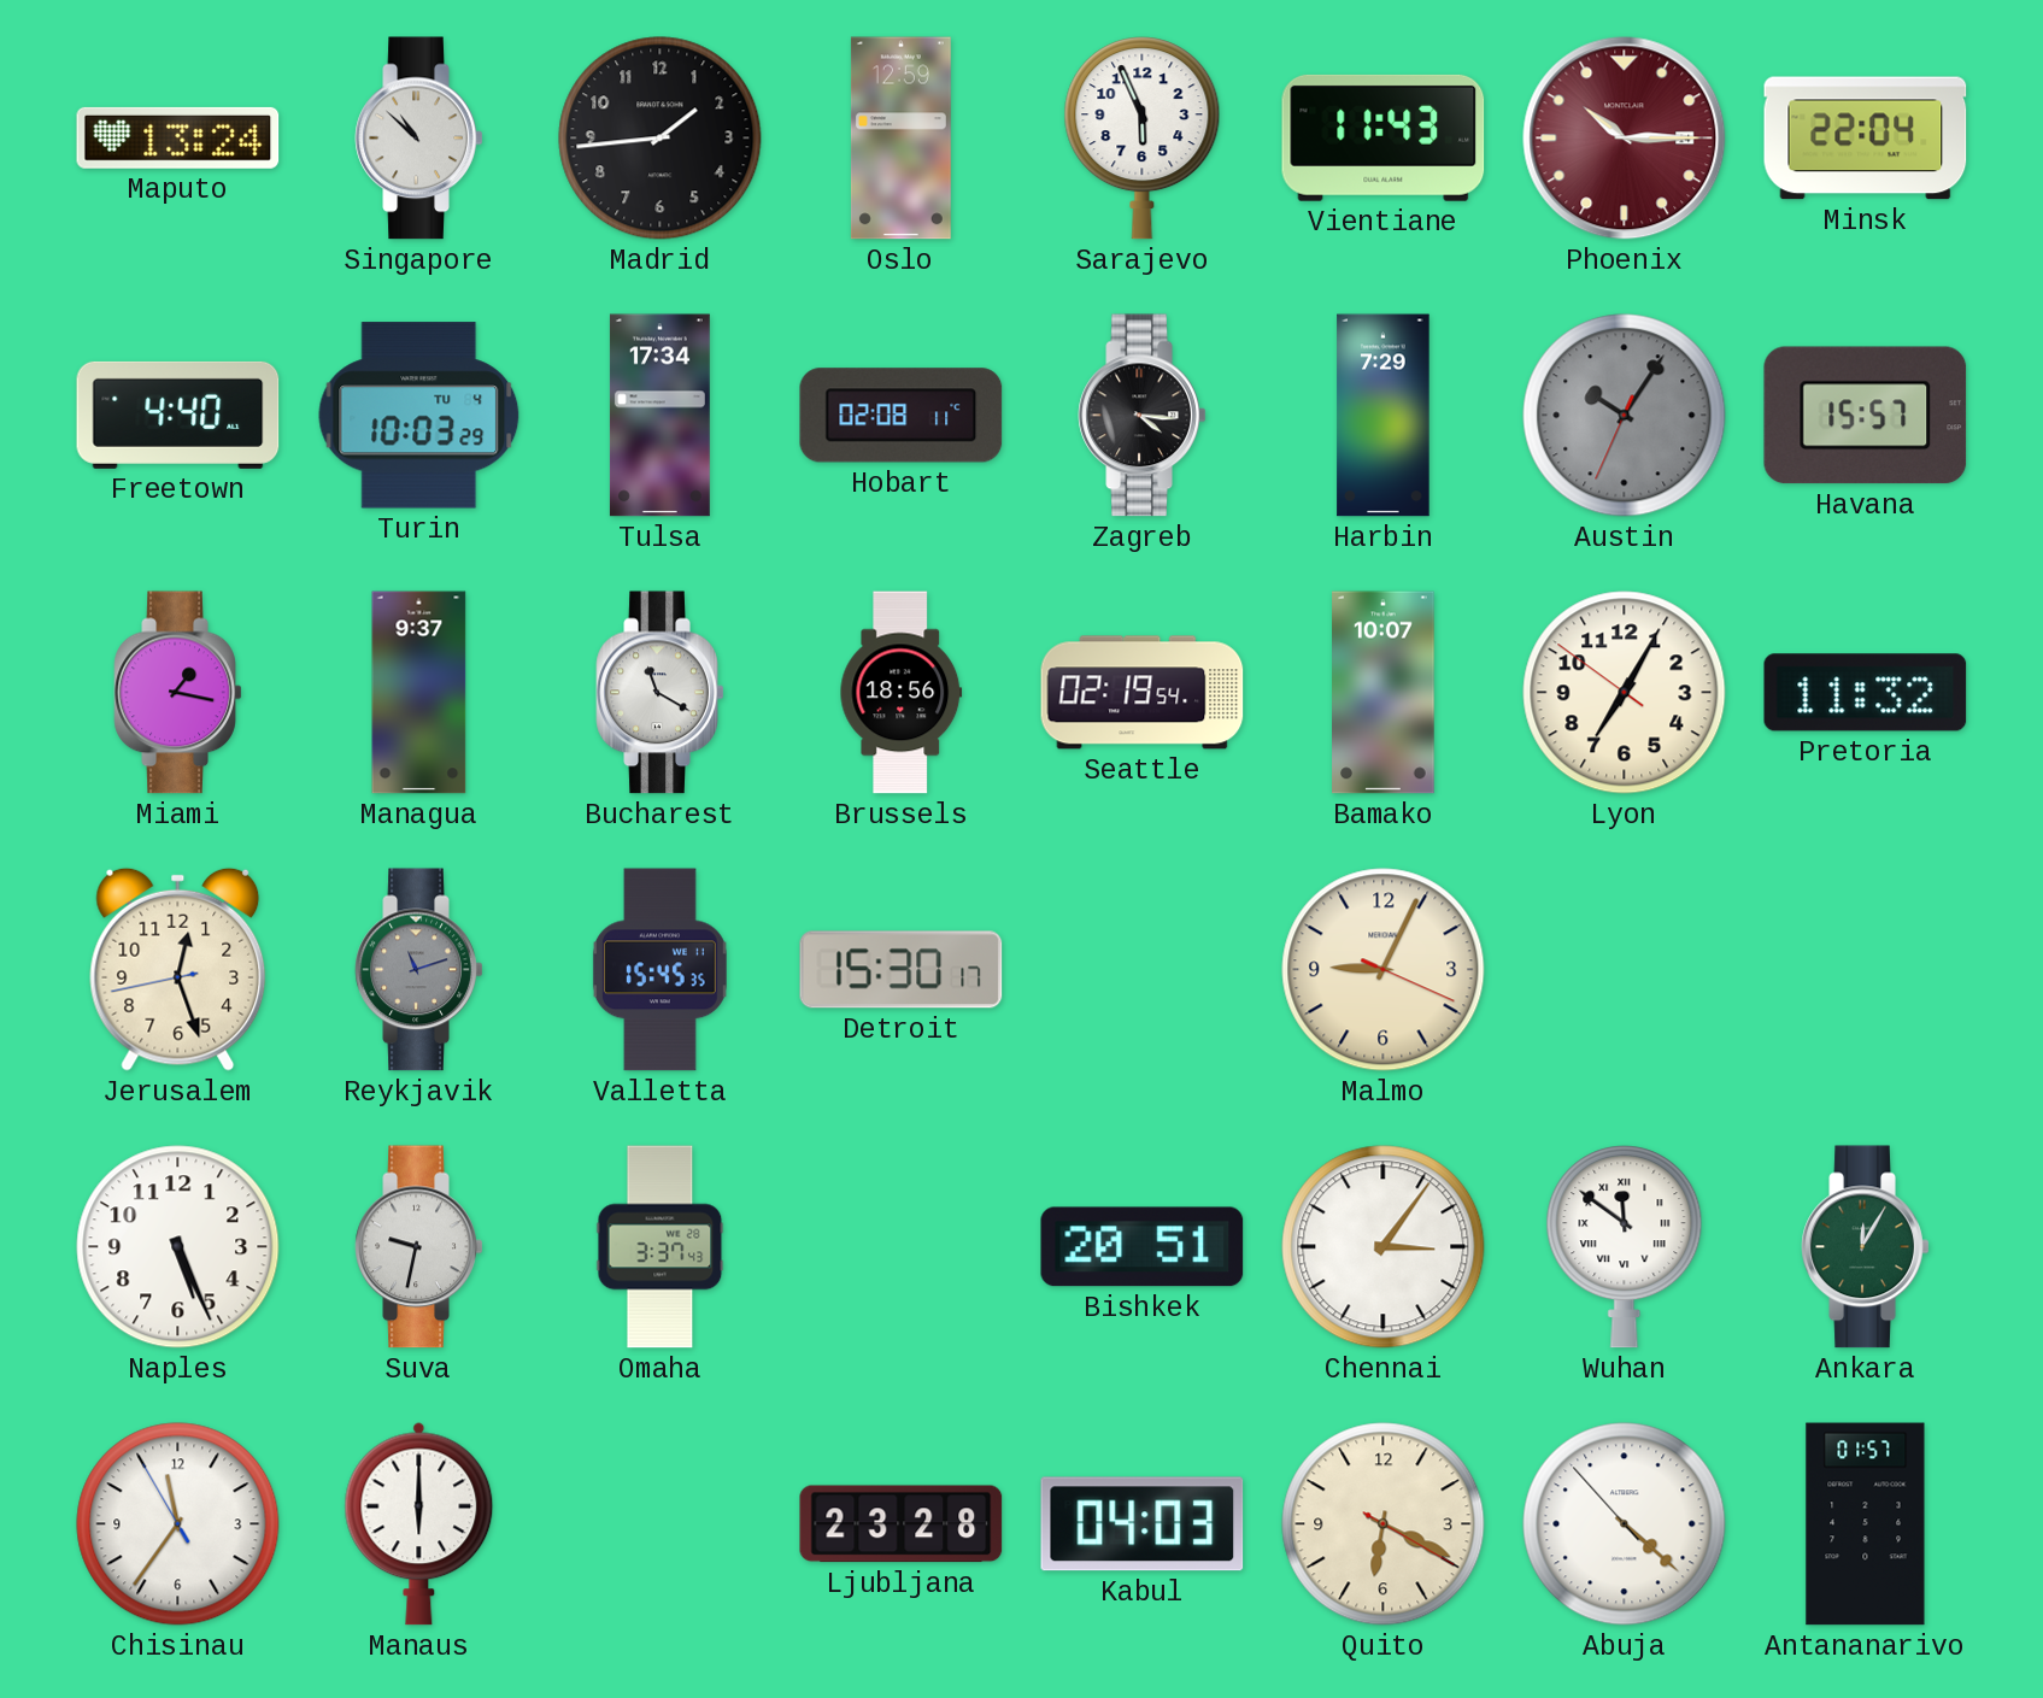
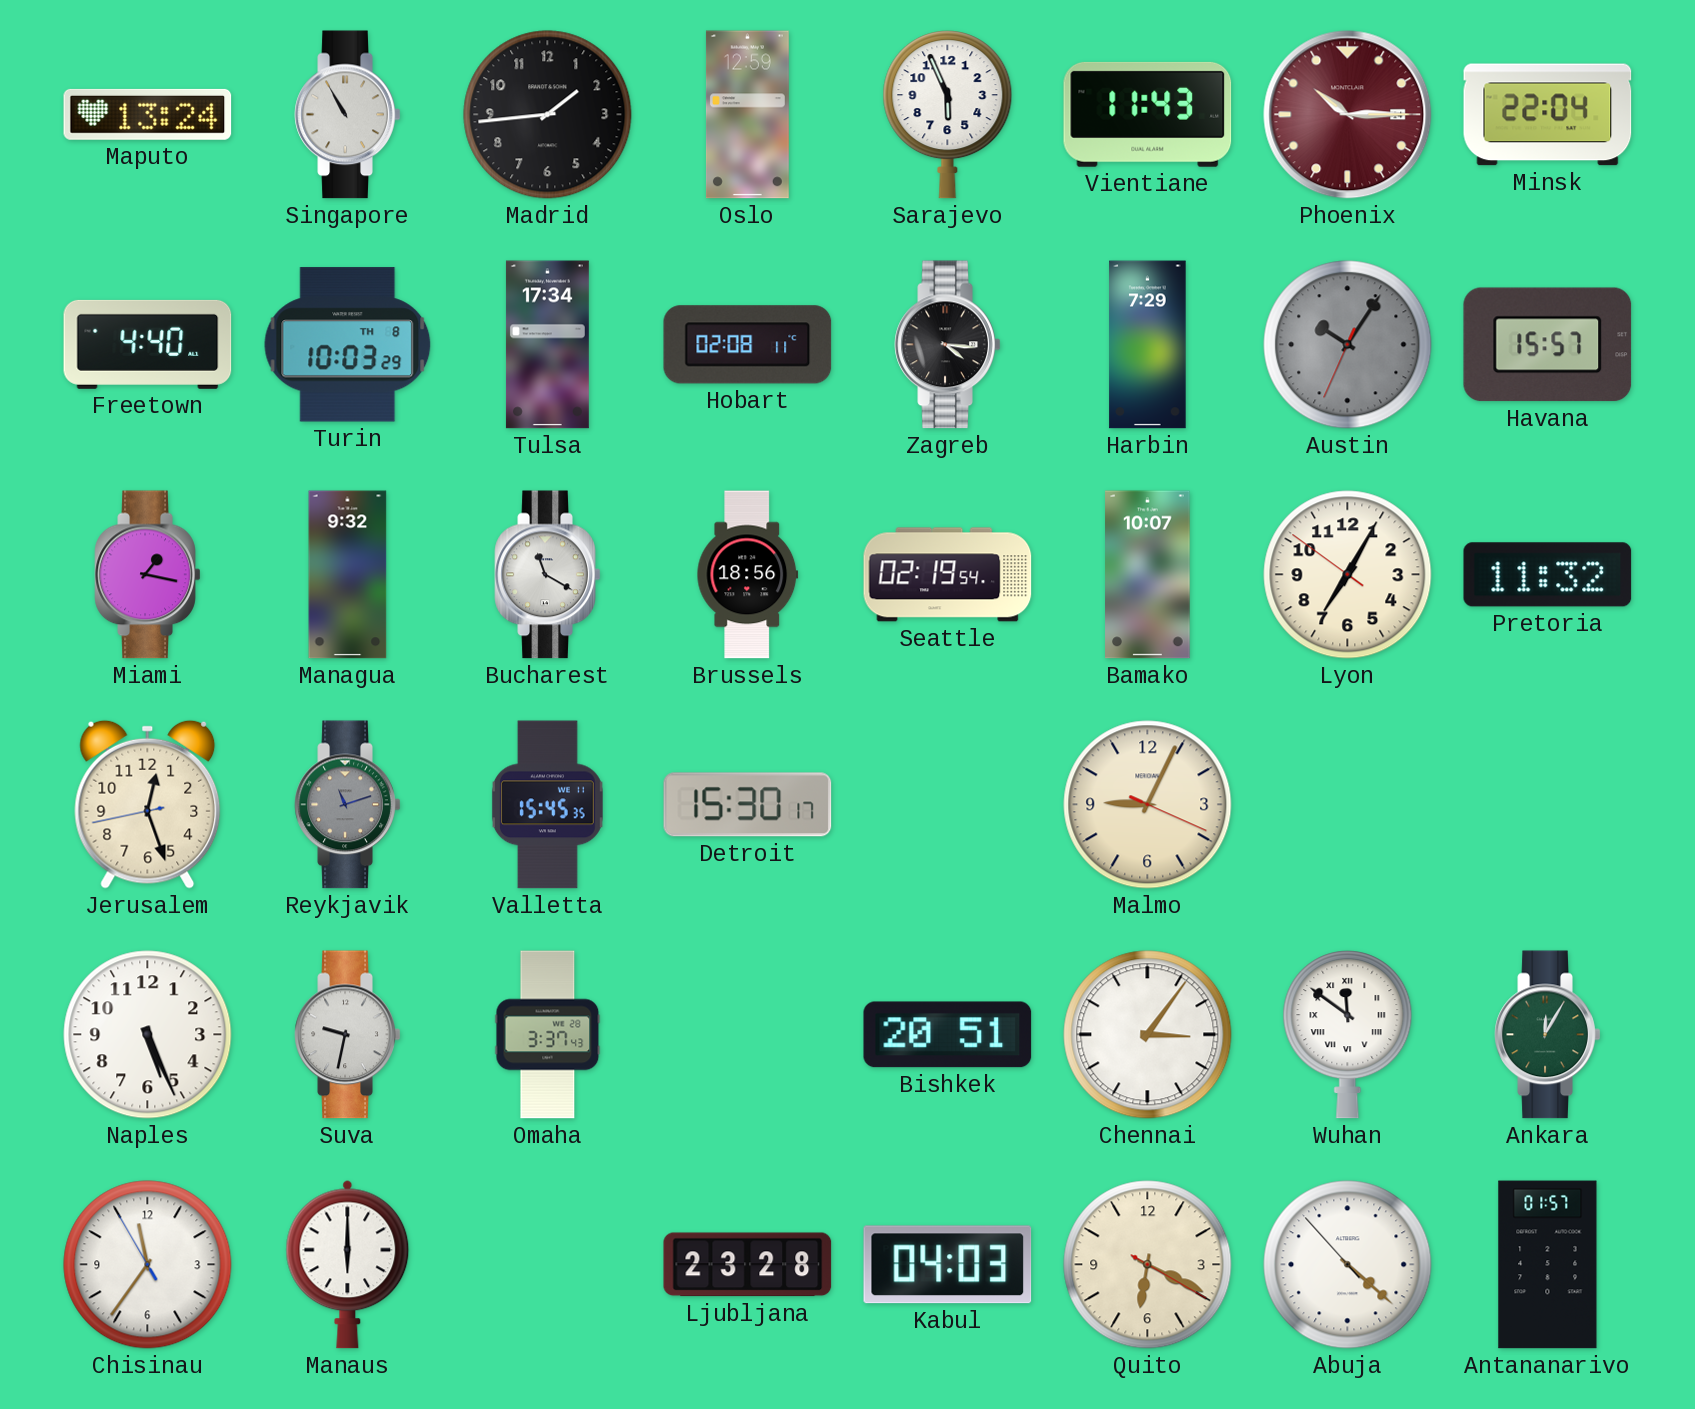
Singapore: 10:52 -> 10:55 (348, 115)
Turin date: TU 4 -> TH 8 (348, 345)
Managua: 9:37 -> 9:32 (348, 575)
